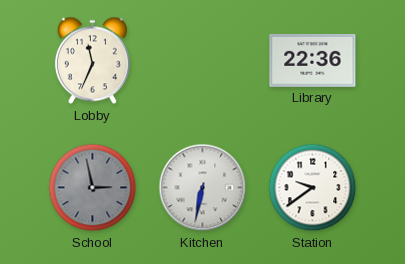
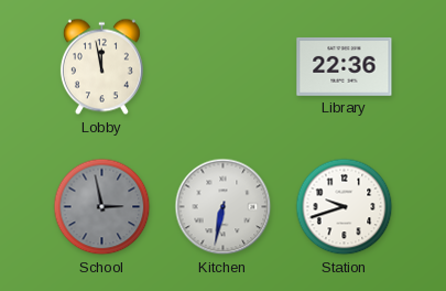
Lobby: 11:34 -> 11:58 (101, 67)
Station: 9:39 -> 9:42 (345, 207)
